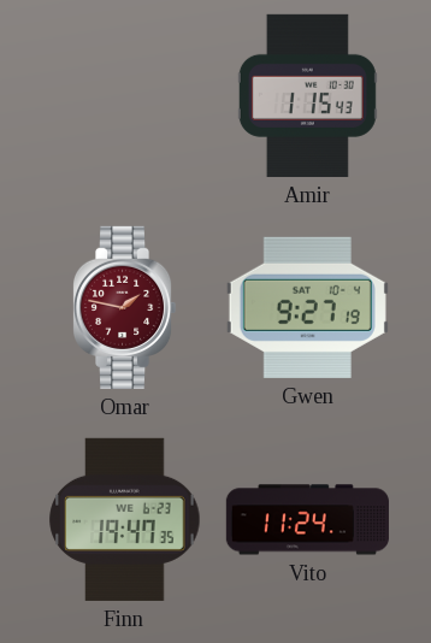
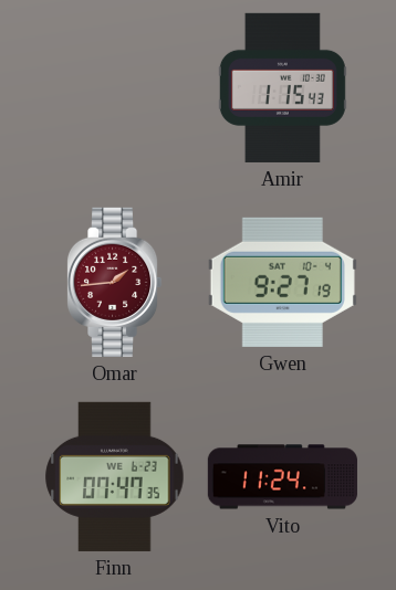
Omar: 1:47 -> 1:44 (114, 282)
Finn: 19:47 -> 07:47 (115, 476)
